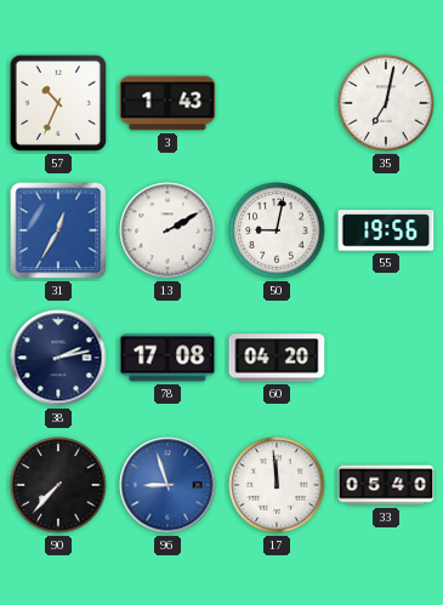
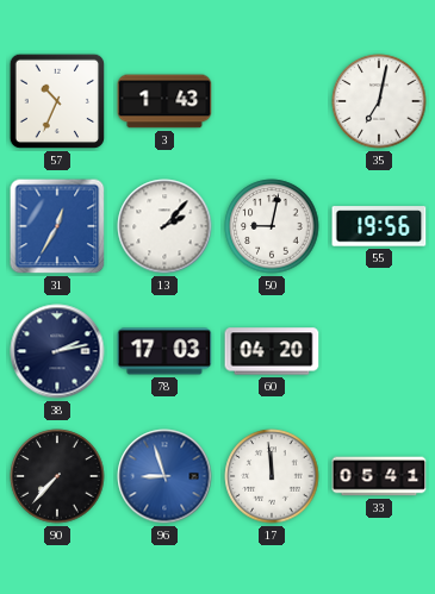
13: 2:10 -> 2:07 (164, 226)
78: 17:08 -> 17:03 (164, 351)
33: 05:40 -> 05:41 (379, 476)
